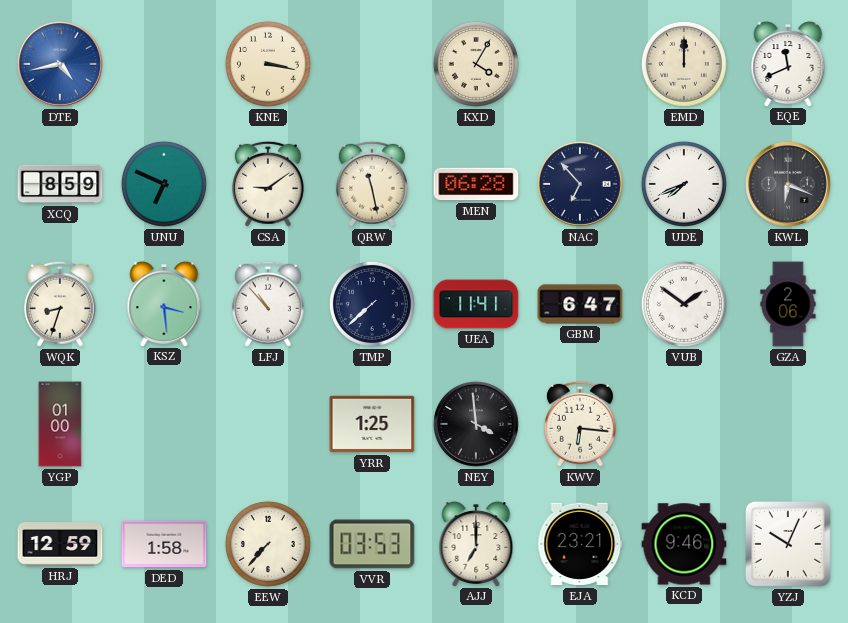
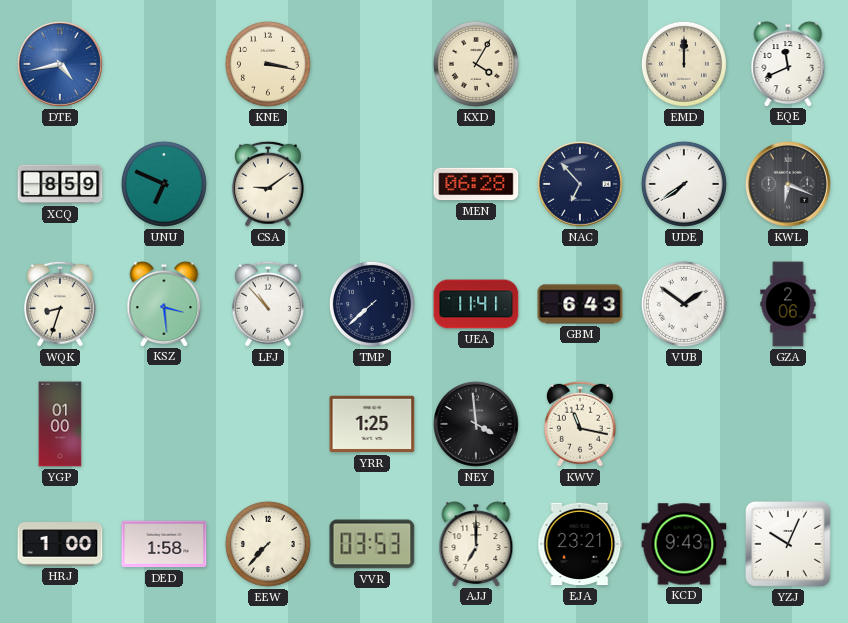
QRW: 11:28 -> none (372, 184)
UDE: 7:41 -> 7:39 (684, 184)
GBM: 6:47 -> 6:43 (580, 304)
KWV: 6:16 -> 11:17 (580, 424)
HRJ: 12:59 -> 1:00 (60, 544)
KCD: 9:46 -> 9:43 (684, 544)
